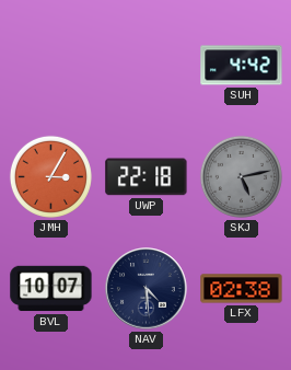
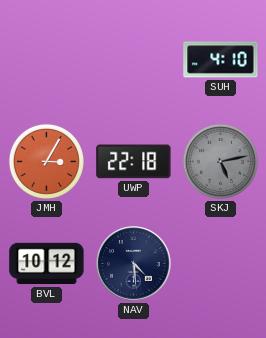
SUH: 4:42 -> 4:10 (221, 60)
BVL: 10:07 -> 10:12 (47, 264)
LFX: 02:38 -> none (242, 289)
